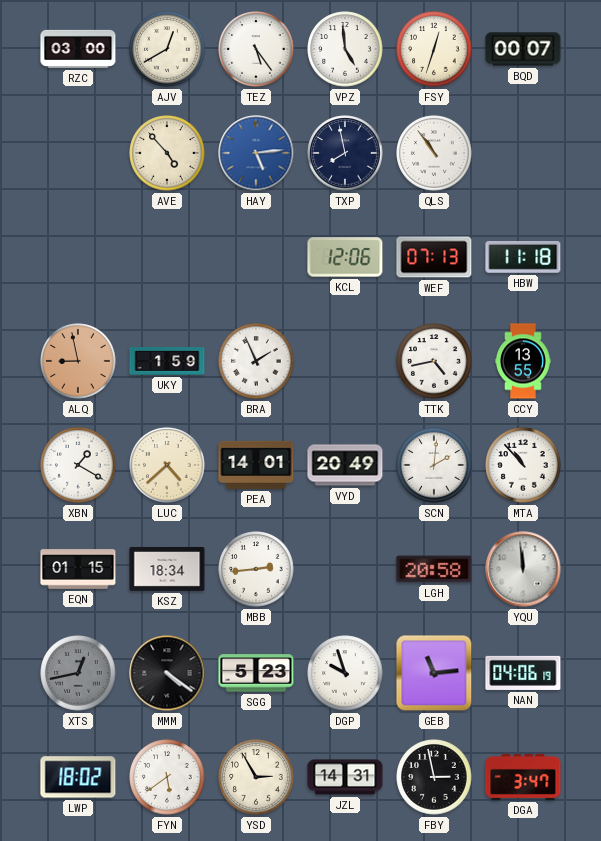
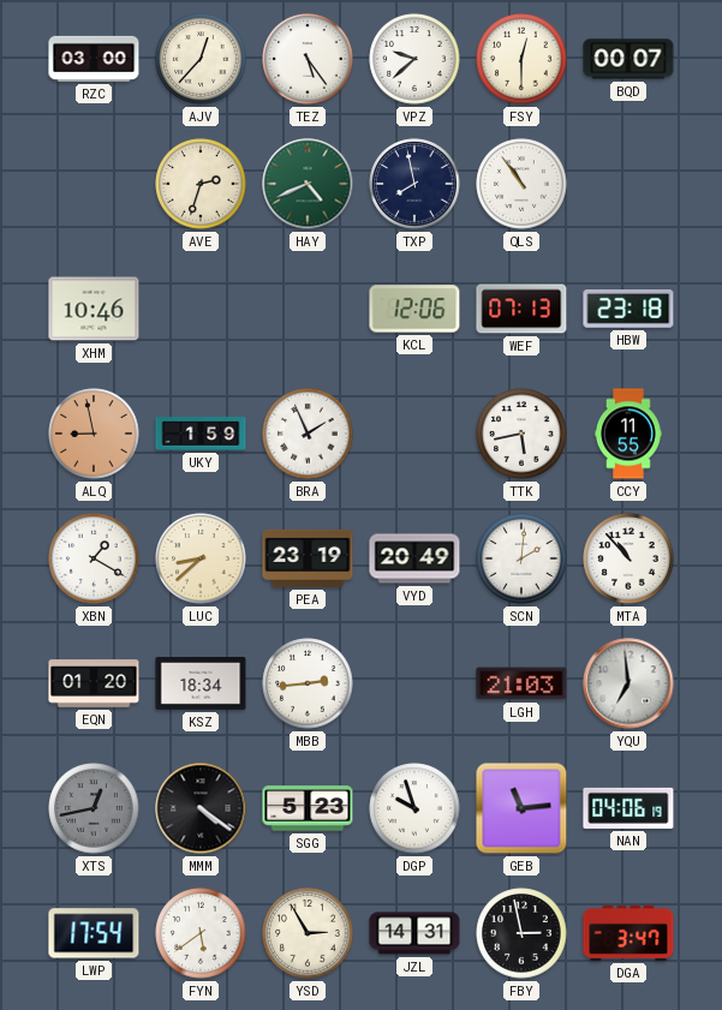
AJV: 12:40 -> 12:37 (201, 59)
VPZ: 4:59 -> 9:38 (414, 59)
FSY: 12:33 -> 12:30 (521, 59)
AVE: 4:53 -> 2:33 (201, 184)
HAY: 5:14 -> 4:41 (308, 184)
HAY dial: blue -> green (308, 184)
XHM: none -> 10:46 (94, 309)
HBW: 11:18 -> 23:18 (628, 310)
TTK: 4:43 -> 5:43 (521, 434)
CCY: 13:55 -> 11:55 (629, 434)
LUC: 4:38 -> 8:38 (201, 558)
PEA: 14:01 -> 23:19 (308, 558)
EQN: 01:15 -> 01:20 (94, 683)
LGH: 20:58 -> 21:03 (521, 683)
YQU: 11:59 -> 6:59 (628, 683)
LWP: 18:02 -> 17:54 (94, 933)
